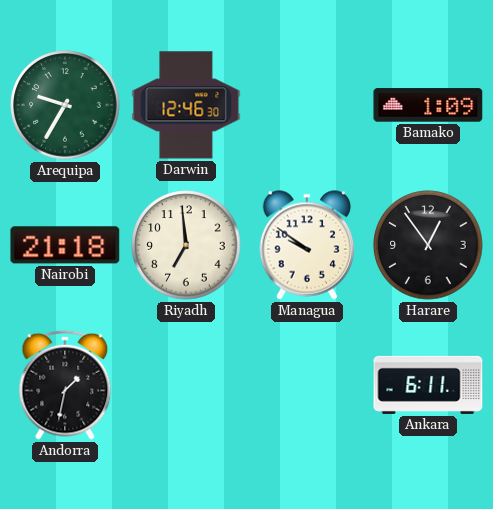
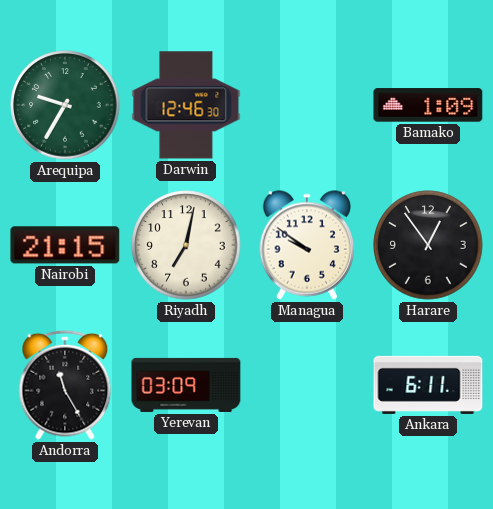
Nairobi: 21:18 -> 21:15 (65, 245)
Riyadh: 6:59 -> 7:02 (186, 245)
Andorra: 1:32 -> 11:25 (65, 385)
Yerevan: none -> 03:09 (186, 385)
